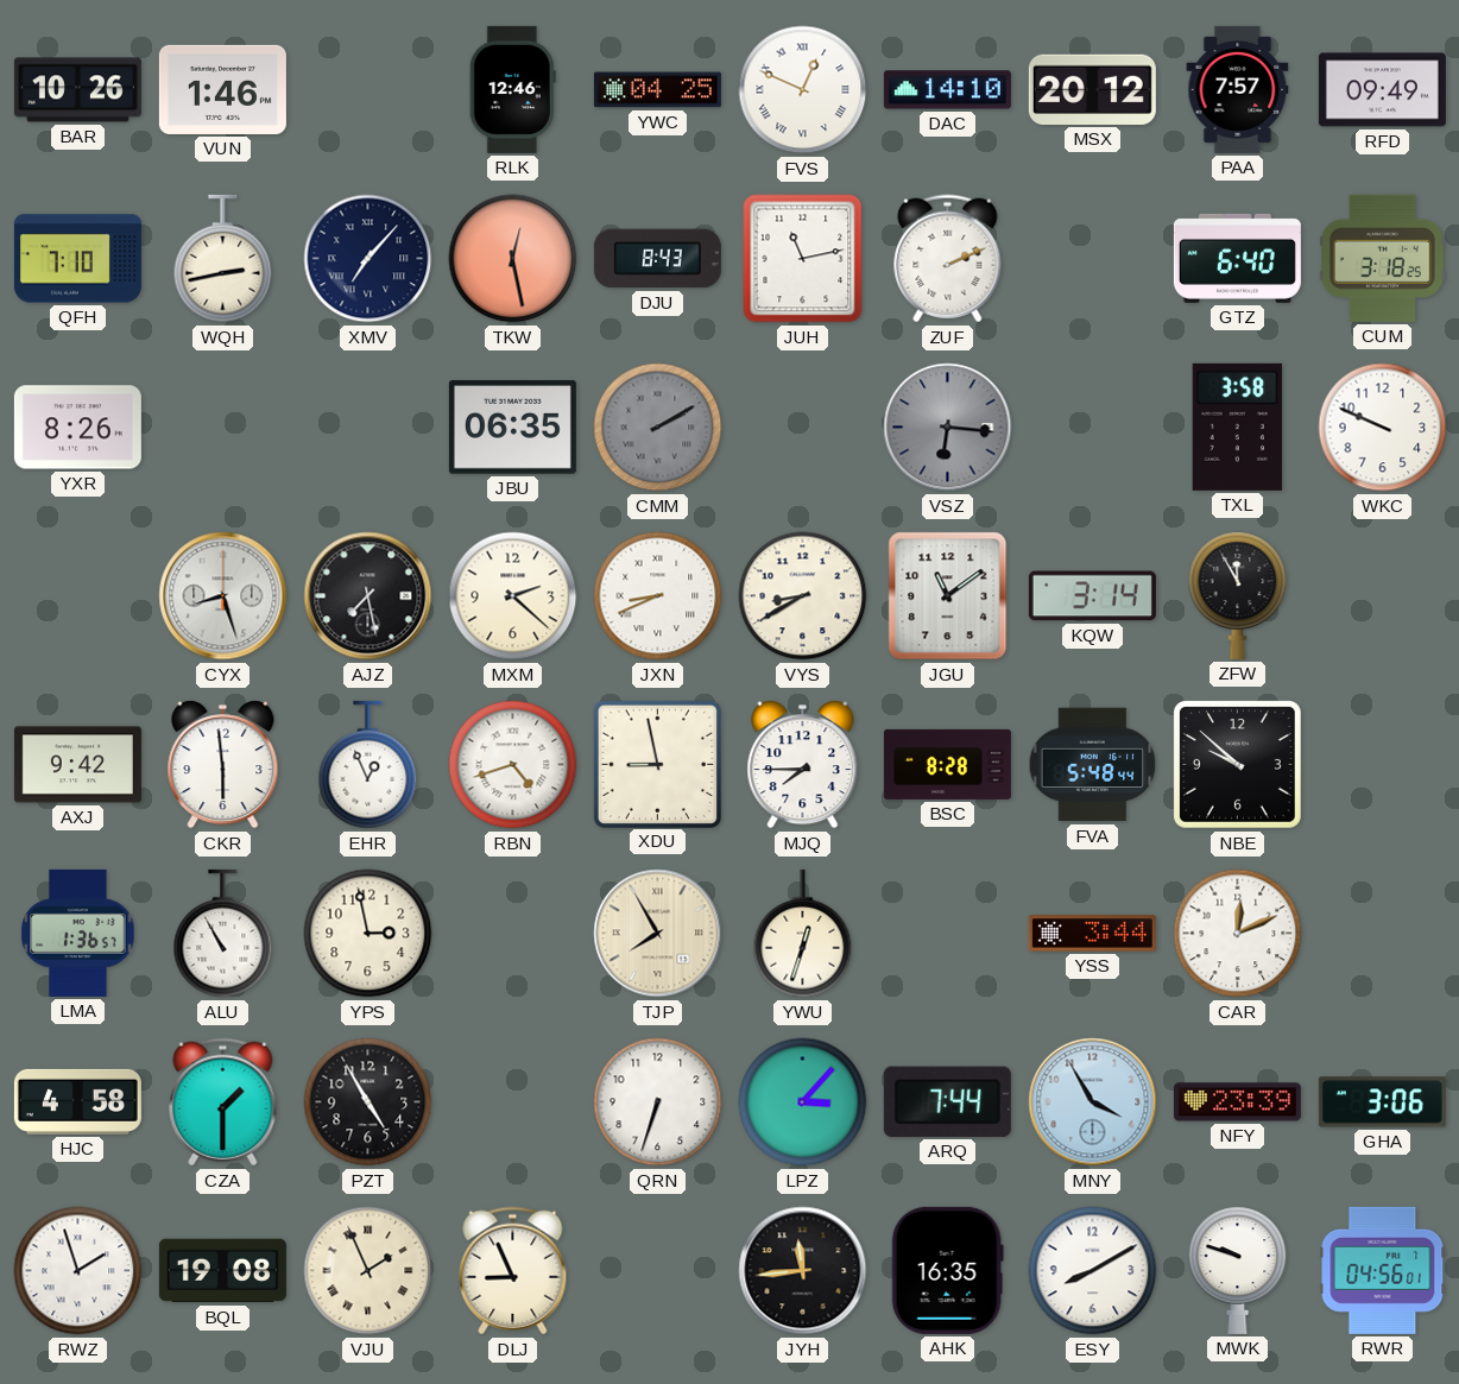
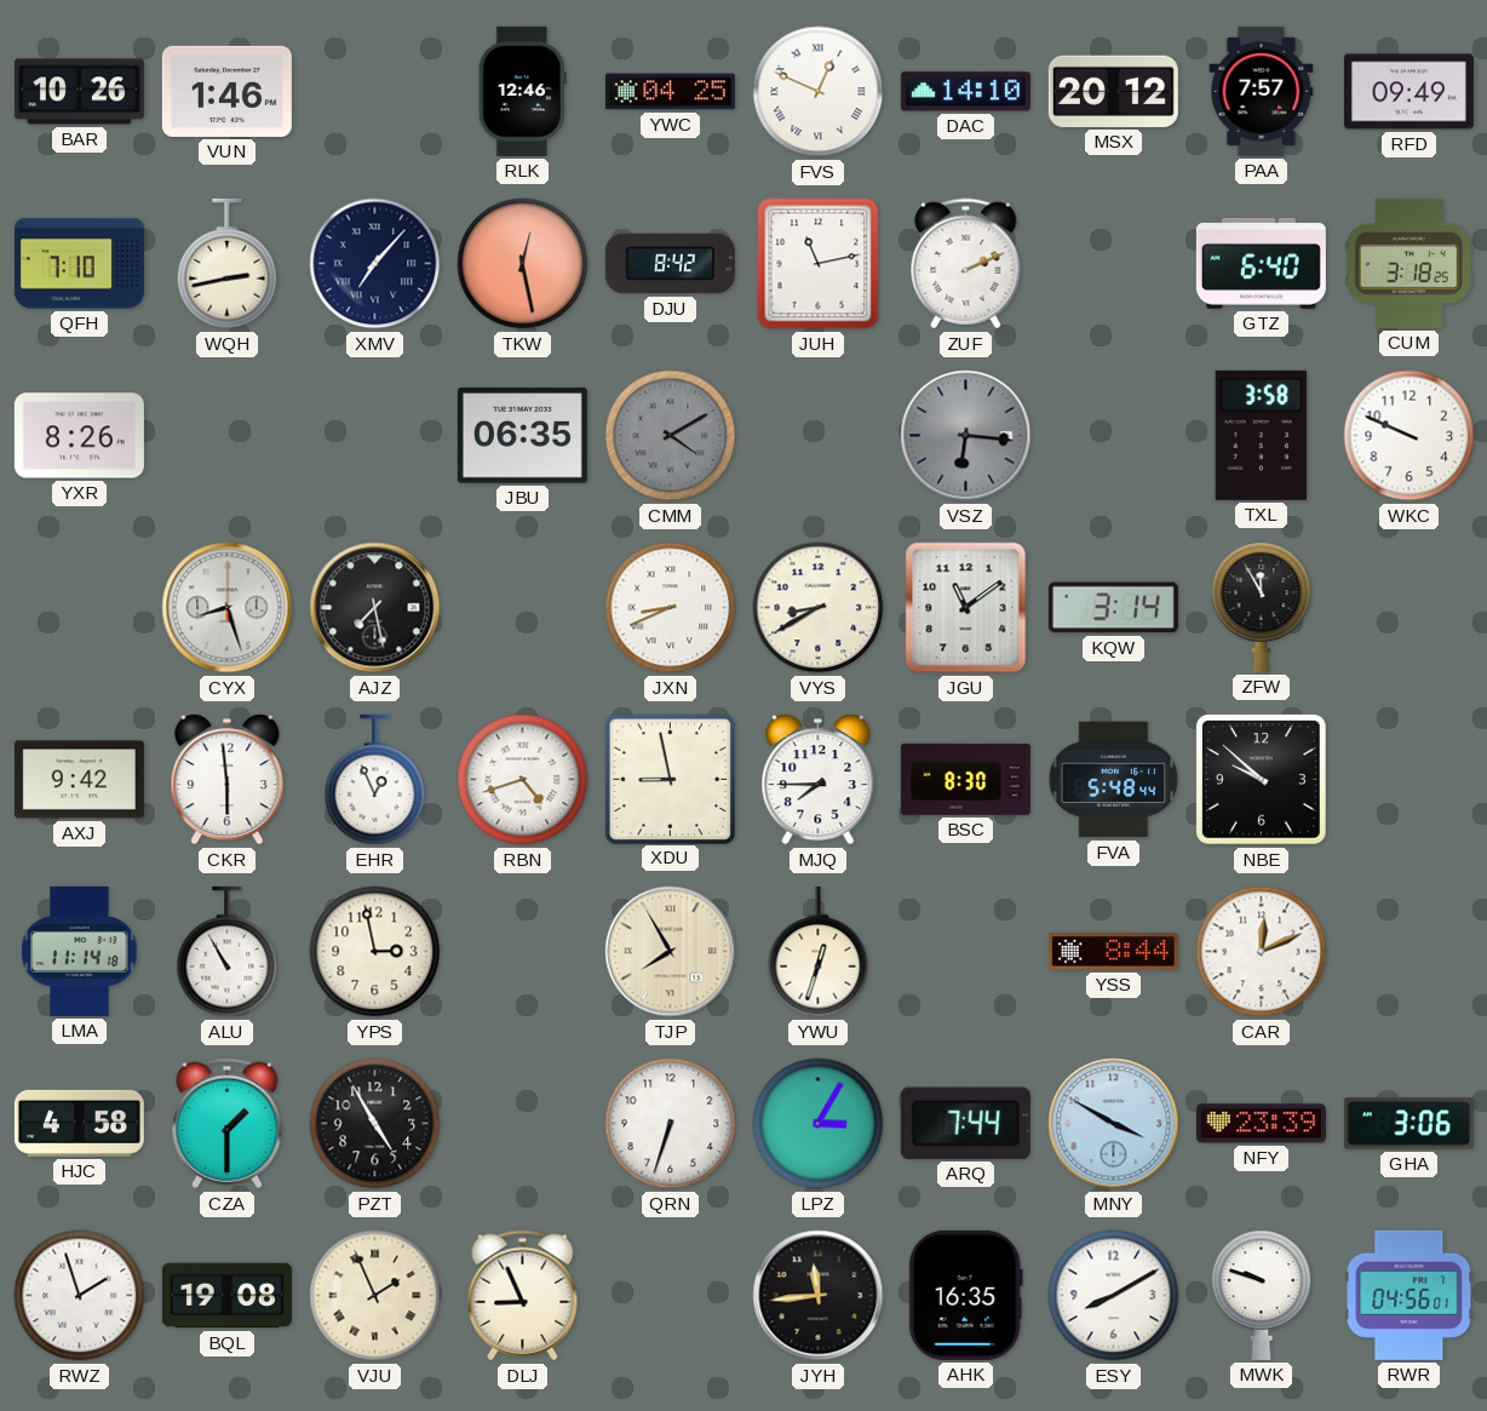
DJU: 8:43 -> 8:42 (670, 264)
CMM: 2:10 -> 4:10 (671, 436)
MXM: 2:22 -> none (513, 596)
BSC: 8:28 -> 8:30 (965, 779)
LMA: 1:36 -> 11:14 (80, 951)
YSS: 3:44 -> 8:44 (1113, 952)
LPZ: 3:07 -> 3:05 (819, 1124)
MNY: 3:55 -> 3:50 (1114, 1124)
